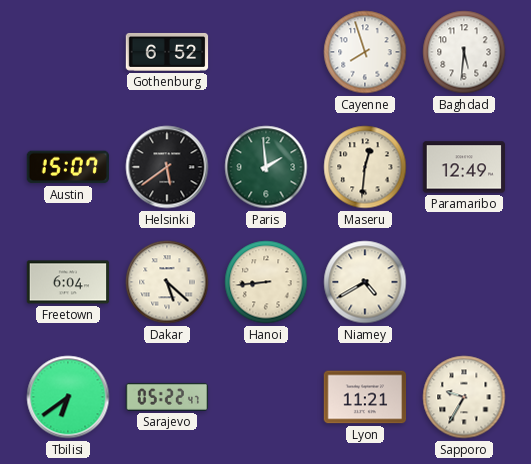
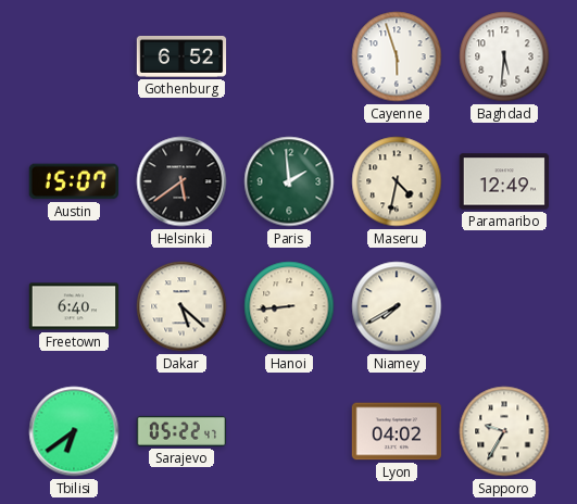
Cayenne: 7:57 -> 5:57 (397, 56)
Maseru: 12:31 -> 4:32 (397, 181)
Freetown: 6:04 -> 6:40 (74, 306)
Niamey: 4:40 -> 7:40 (397, 306)
Lyon: 11:21 -> 04:02 (397, 431)
